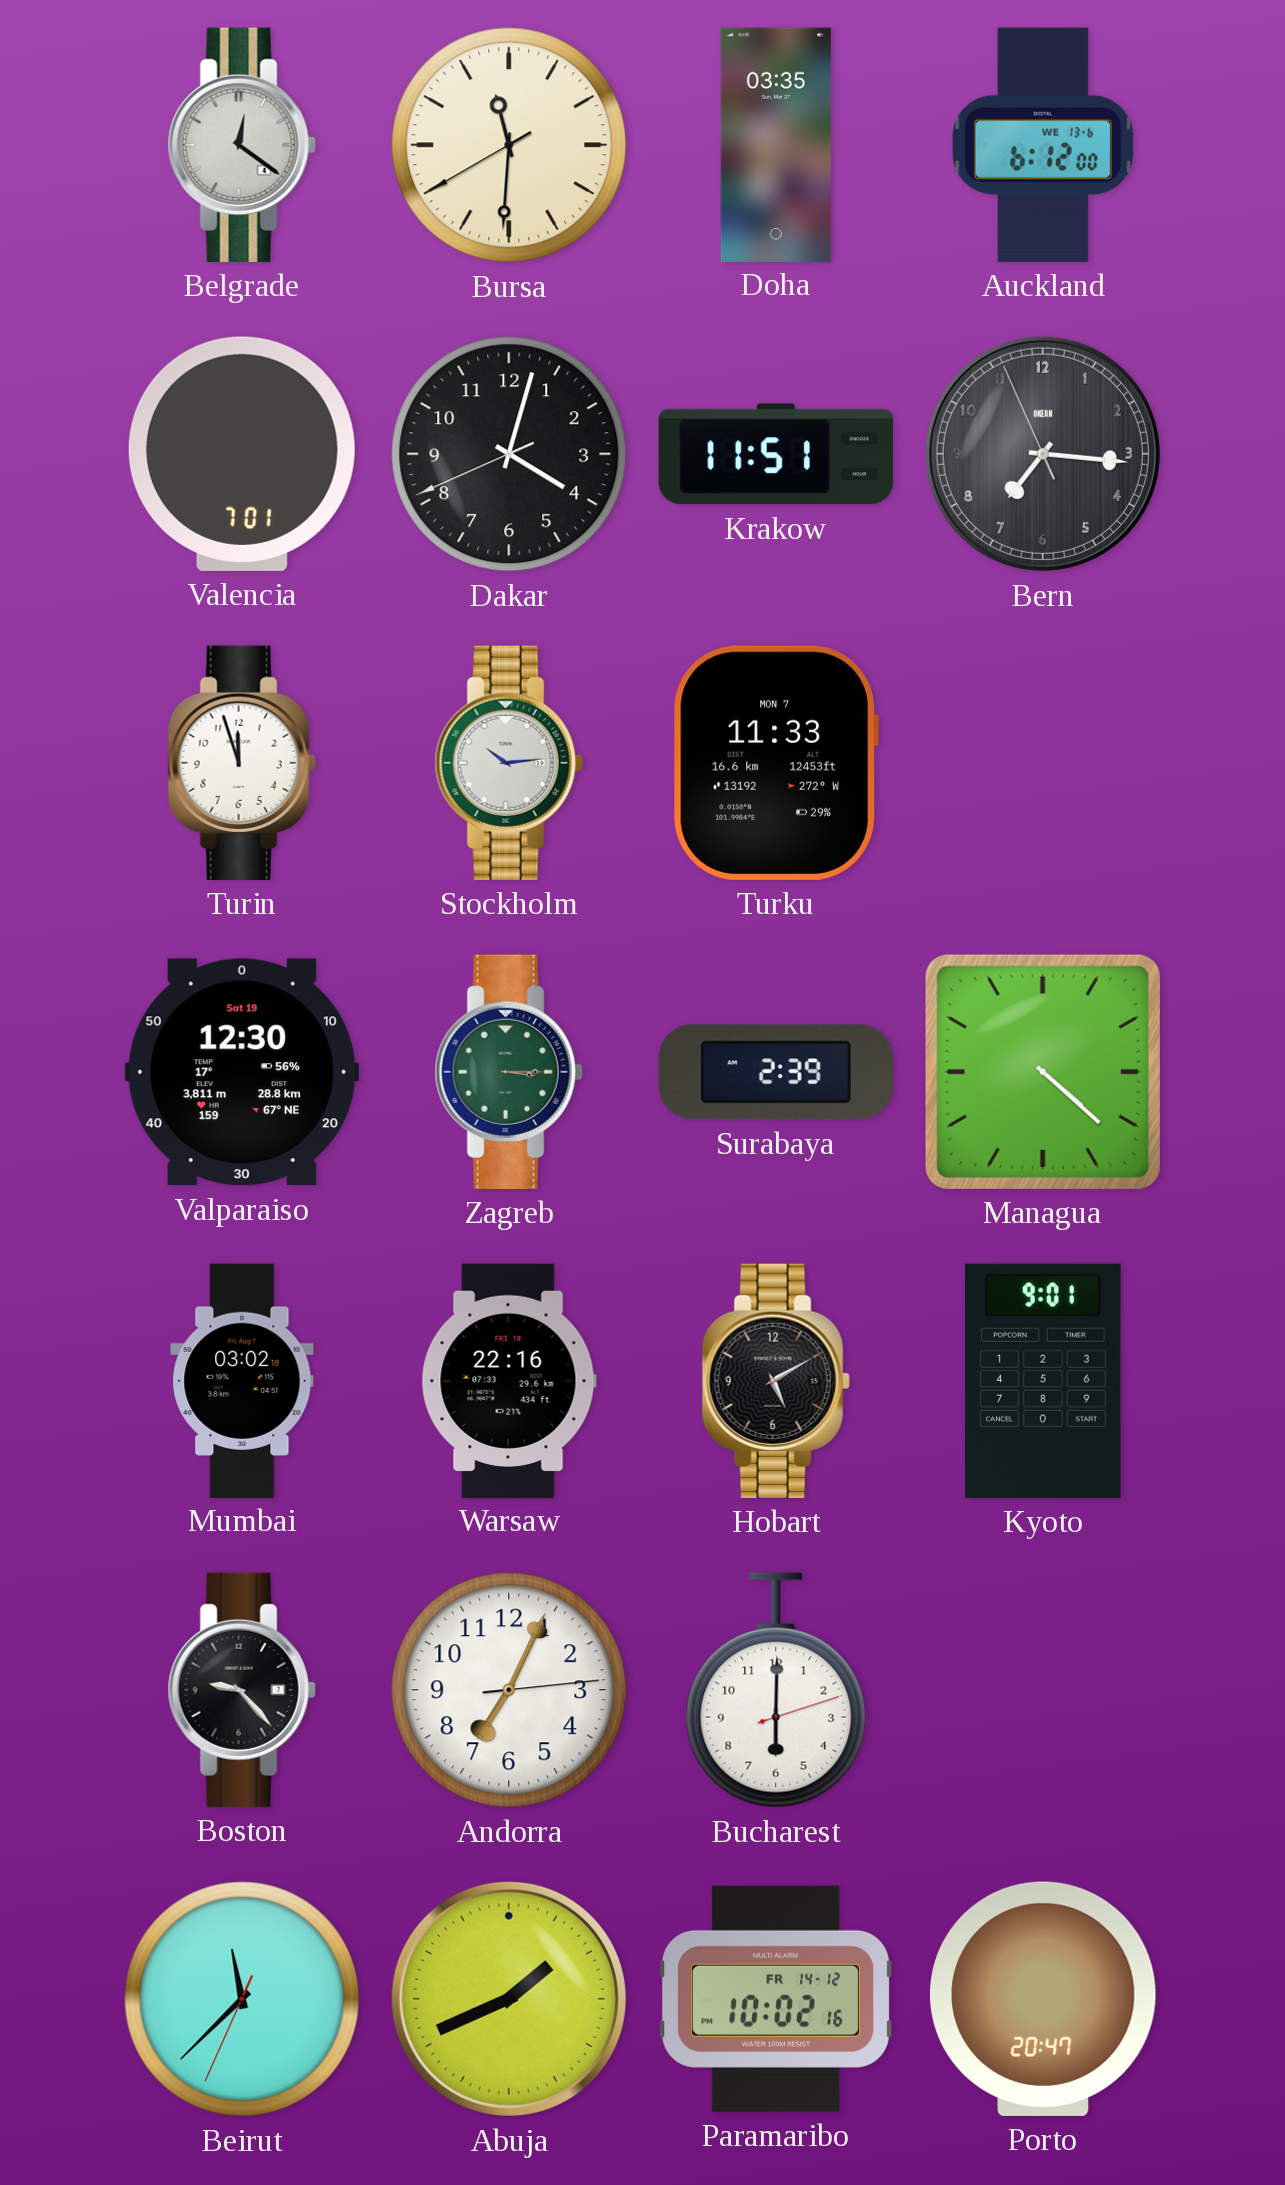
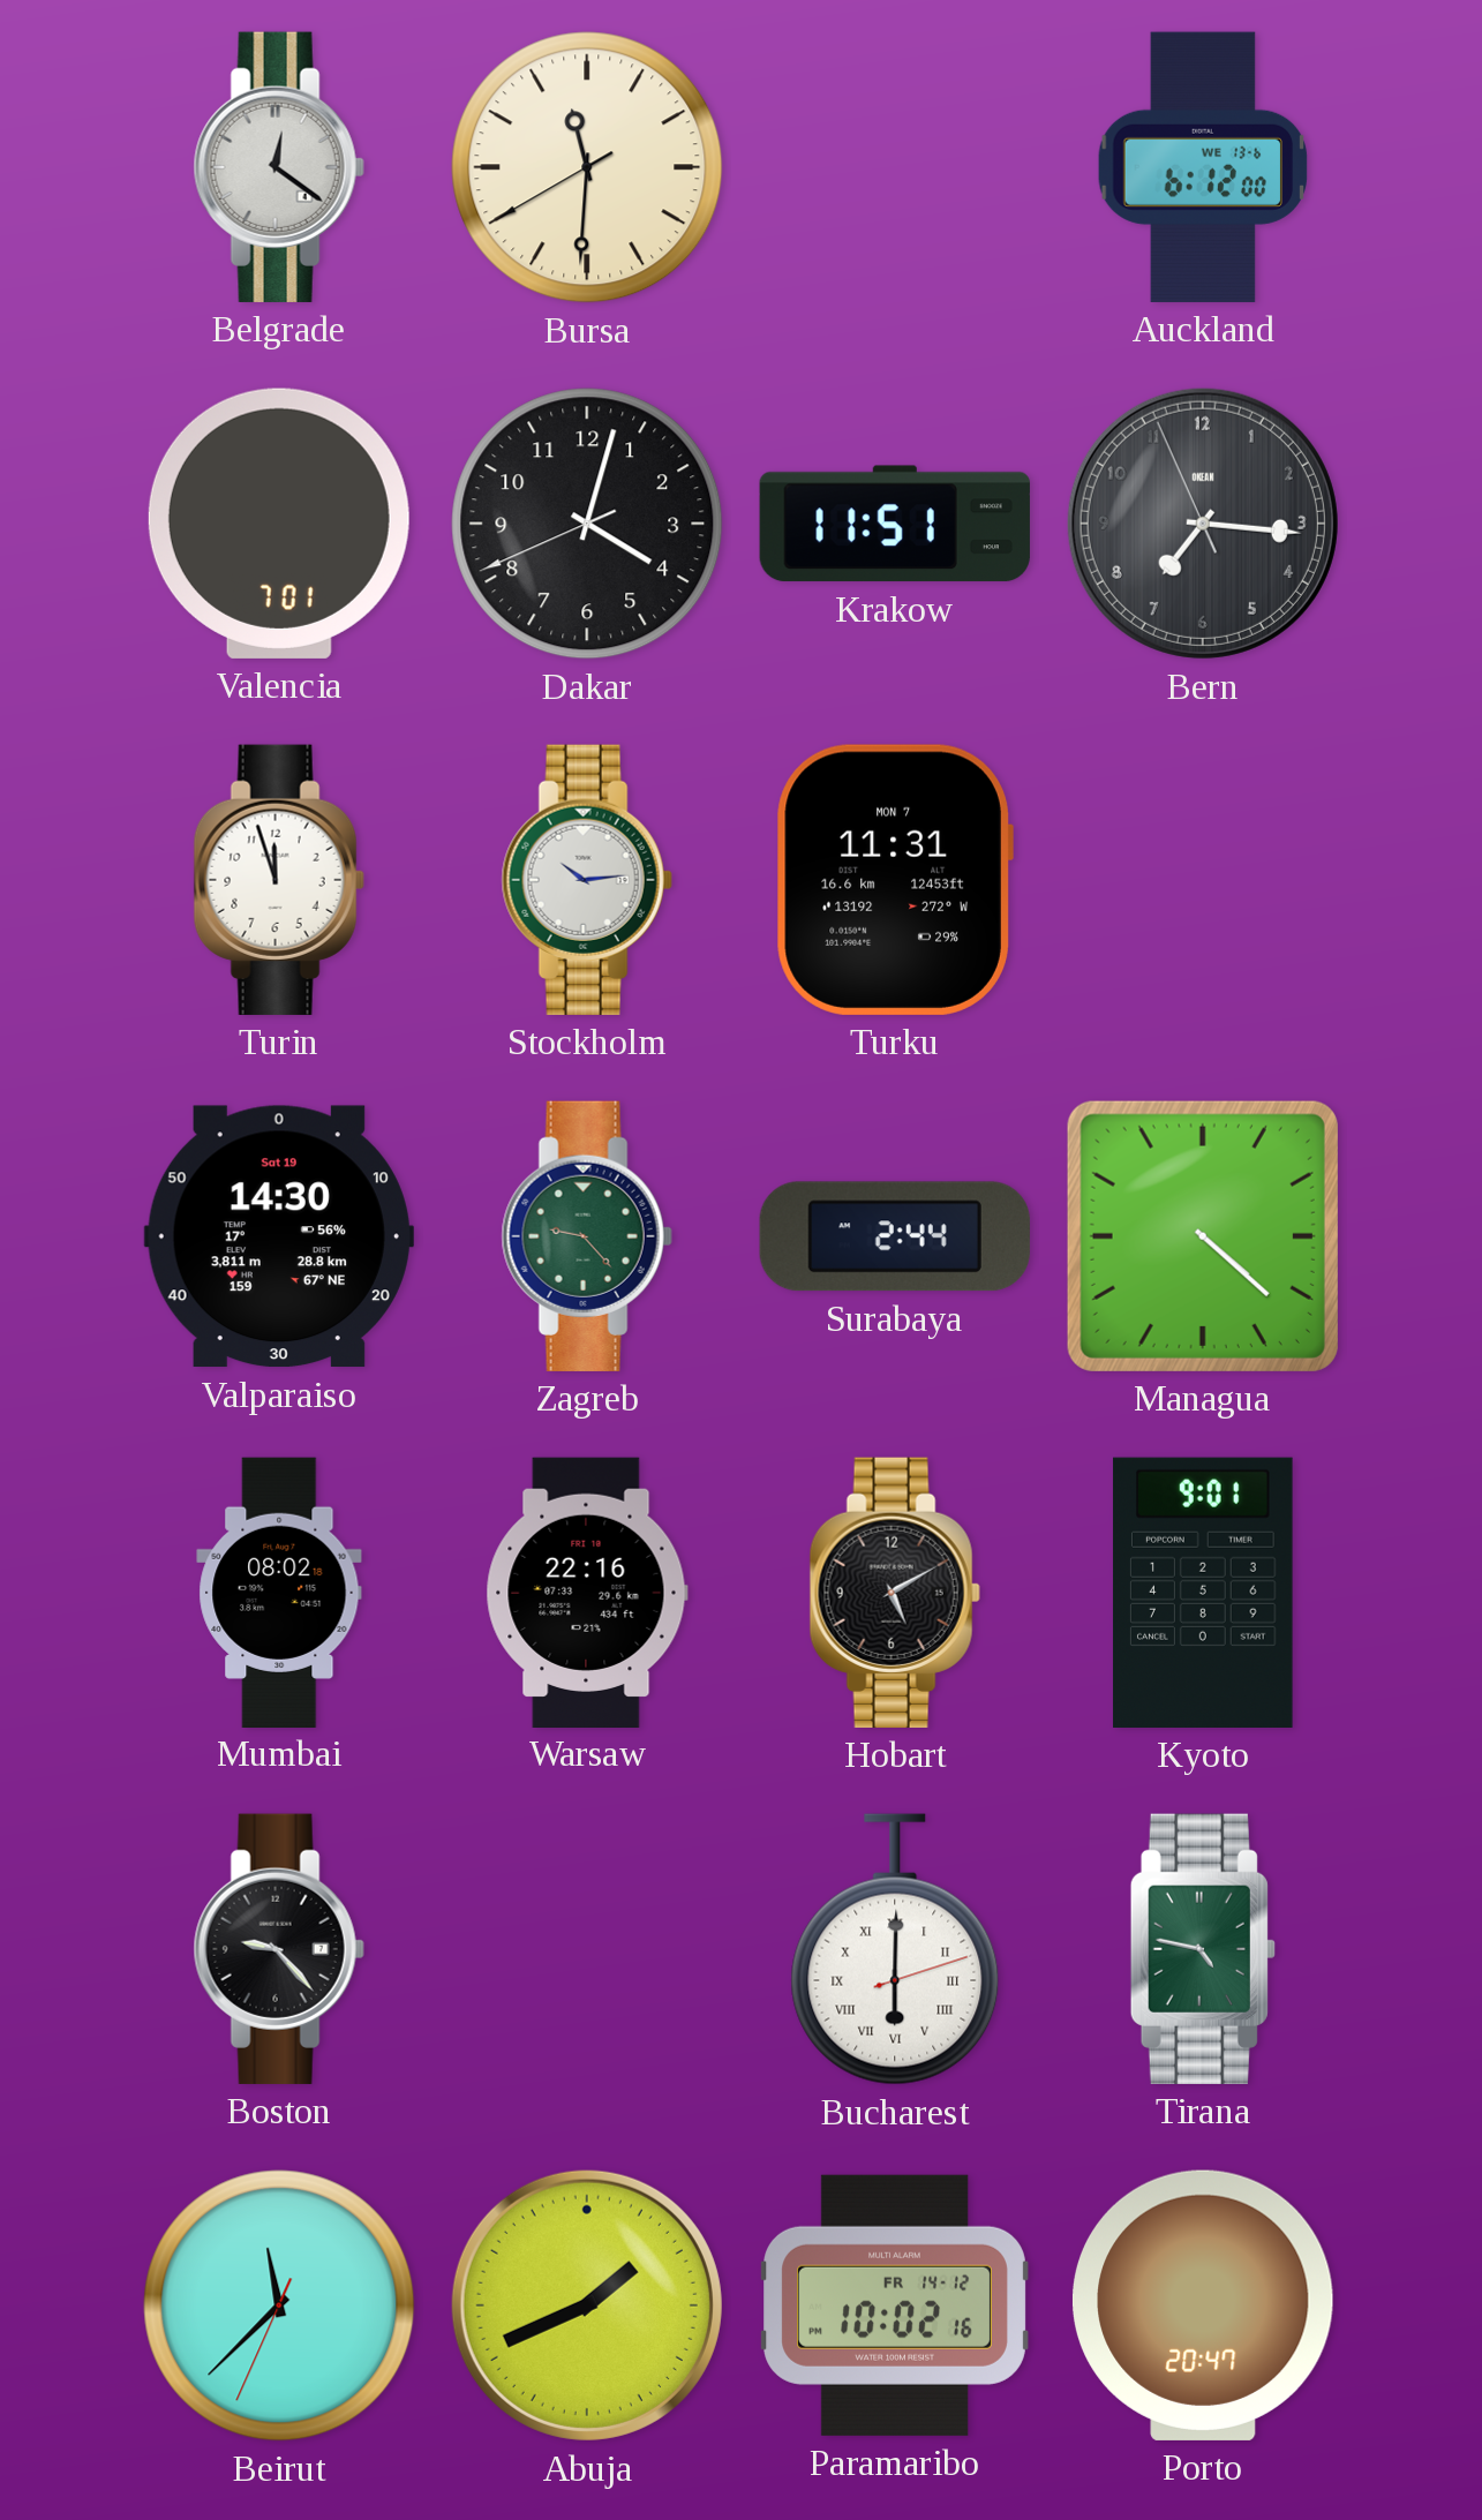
Doha: 03:35 -> none (776, 144)
Turku: 11:33 -> 11:31 (895, 880)
Valparaiso: 12:30 -> 14:30 (279, 1236)
Zagreb: 3:15 -> 9:23 (587, 1236)
Surabaya: 2:39 -> 2:44 (895, 1236)
Mumbai: 03:02 -> 08:02 (279, 1592)
Andorra: 7:04 -> none (509, 1690)
Bucharest numerals: Arabic -> Roman (895, 1949)
Tirana: none -> 4:47 (1203, 1949)
